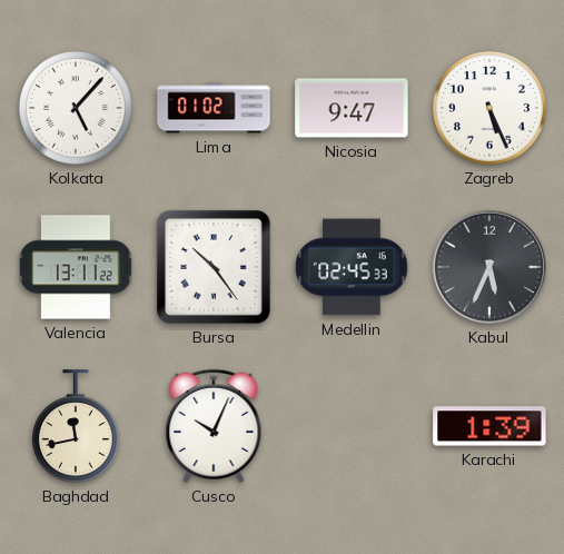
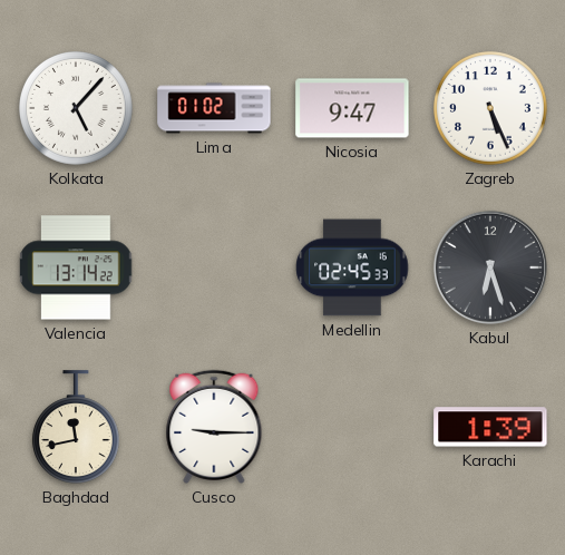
Valencia: 13:11 -> 13:14 (76, 267)
Bursa: 10:24 -> none (214, 267)
Kabul: 5:34 -> 6:27 (490, 267)
Cusco: 10:04 -> 9:15 (214, 427)
